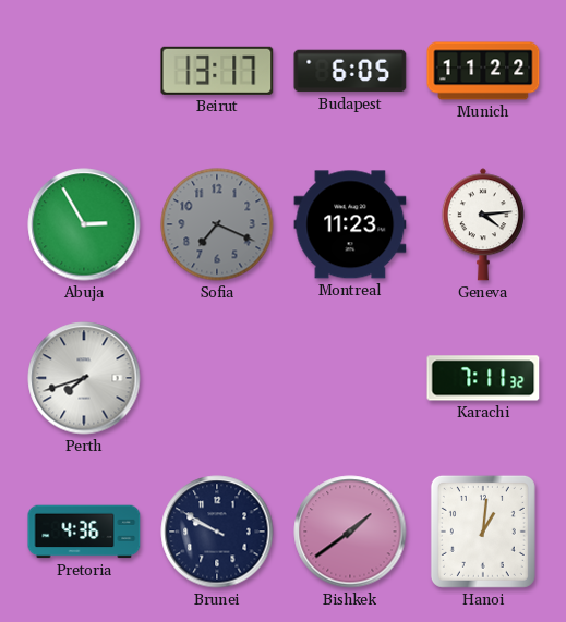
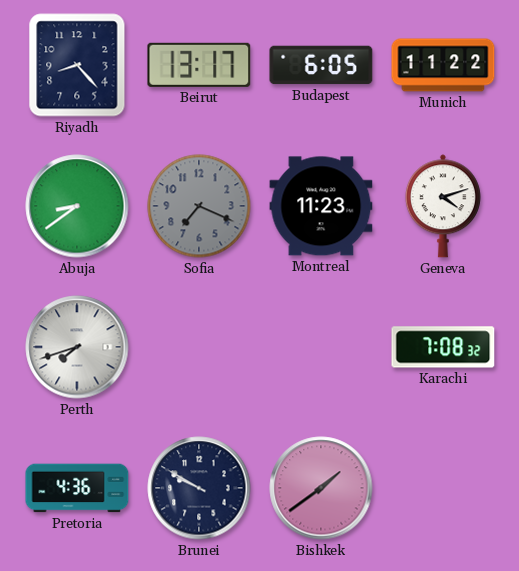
Riyadh: none -> 8:23 (77, 65)
Abuja: 2:55 -> 8:39 (77, 206)
Geneva: 4:14 -> 4:12 (443, 206)
Karachi: 7:11 -> 7:08 (443, 347)
Hanoi: 1:01 -> none (483, 532)
